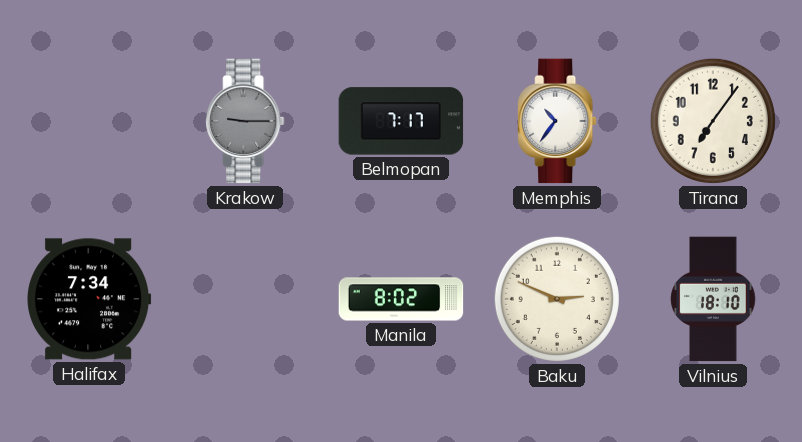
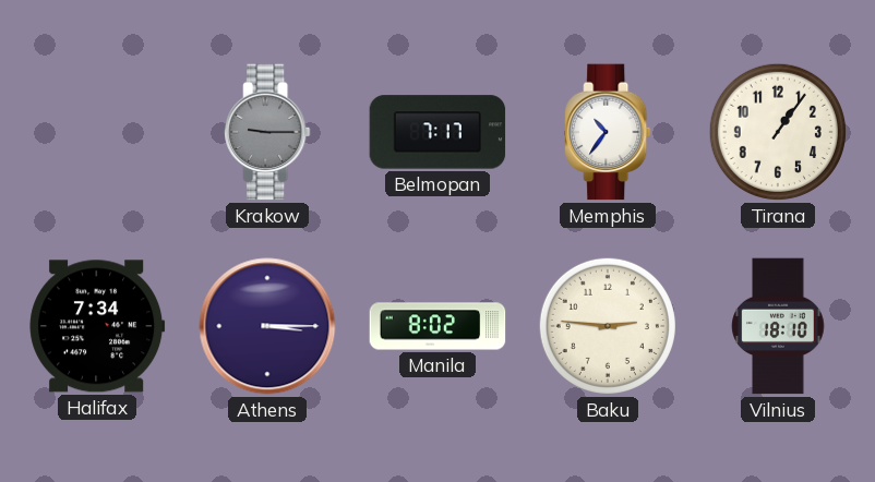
Tirana: 7:06 -> 1:06 (778, 132)
Athens: none -> 3:15 (267, 326)
Baku: 2:49 -> 2:46 (608, 326)
